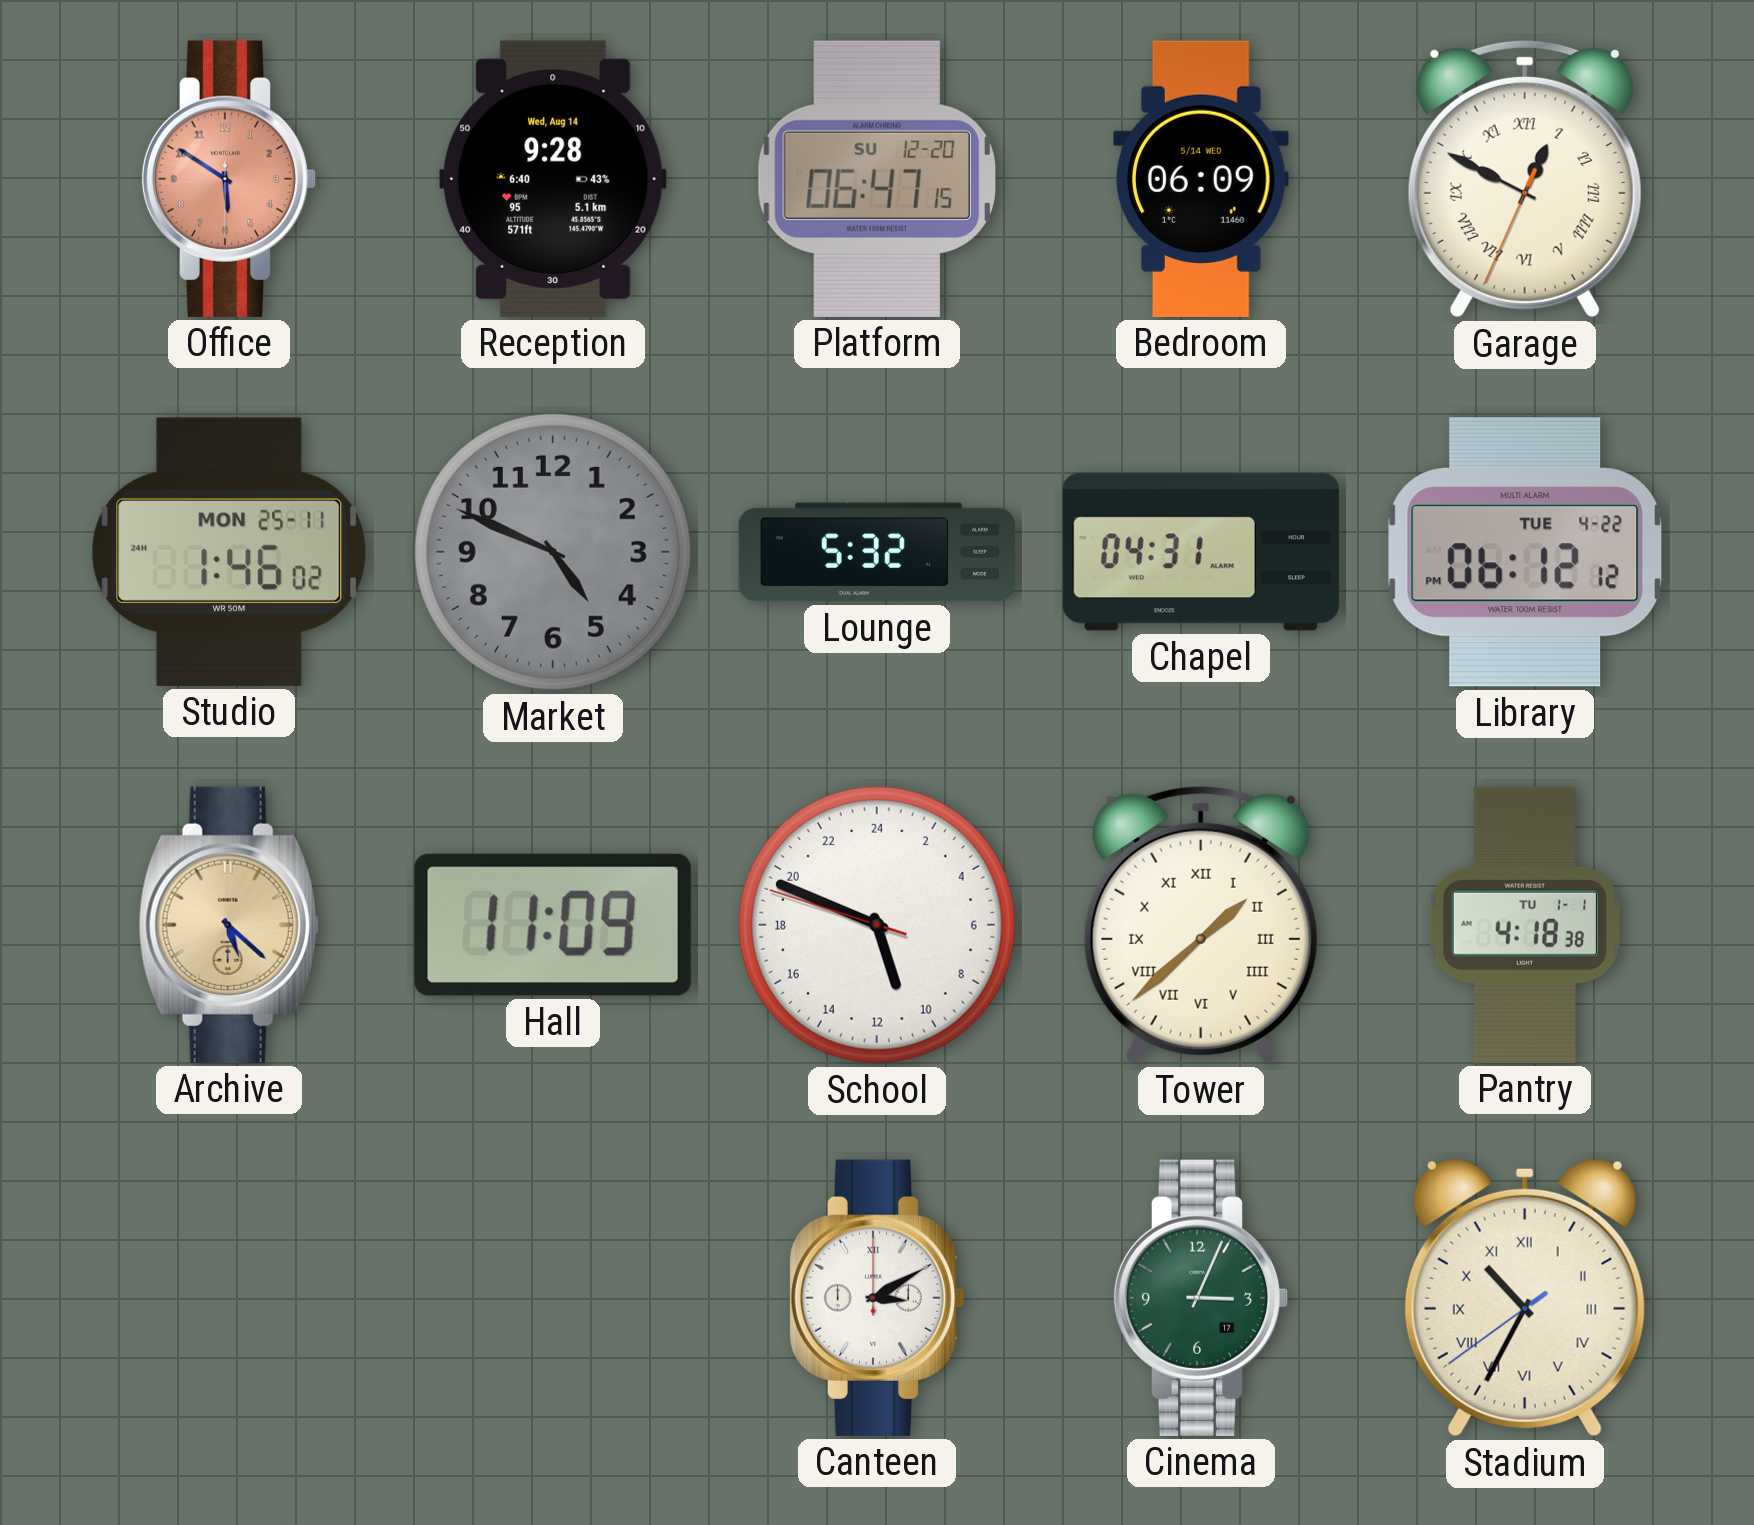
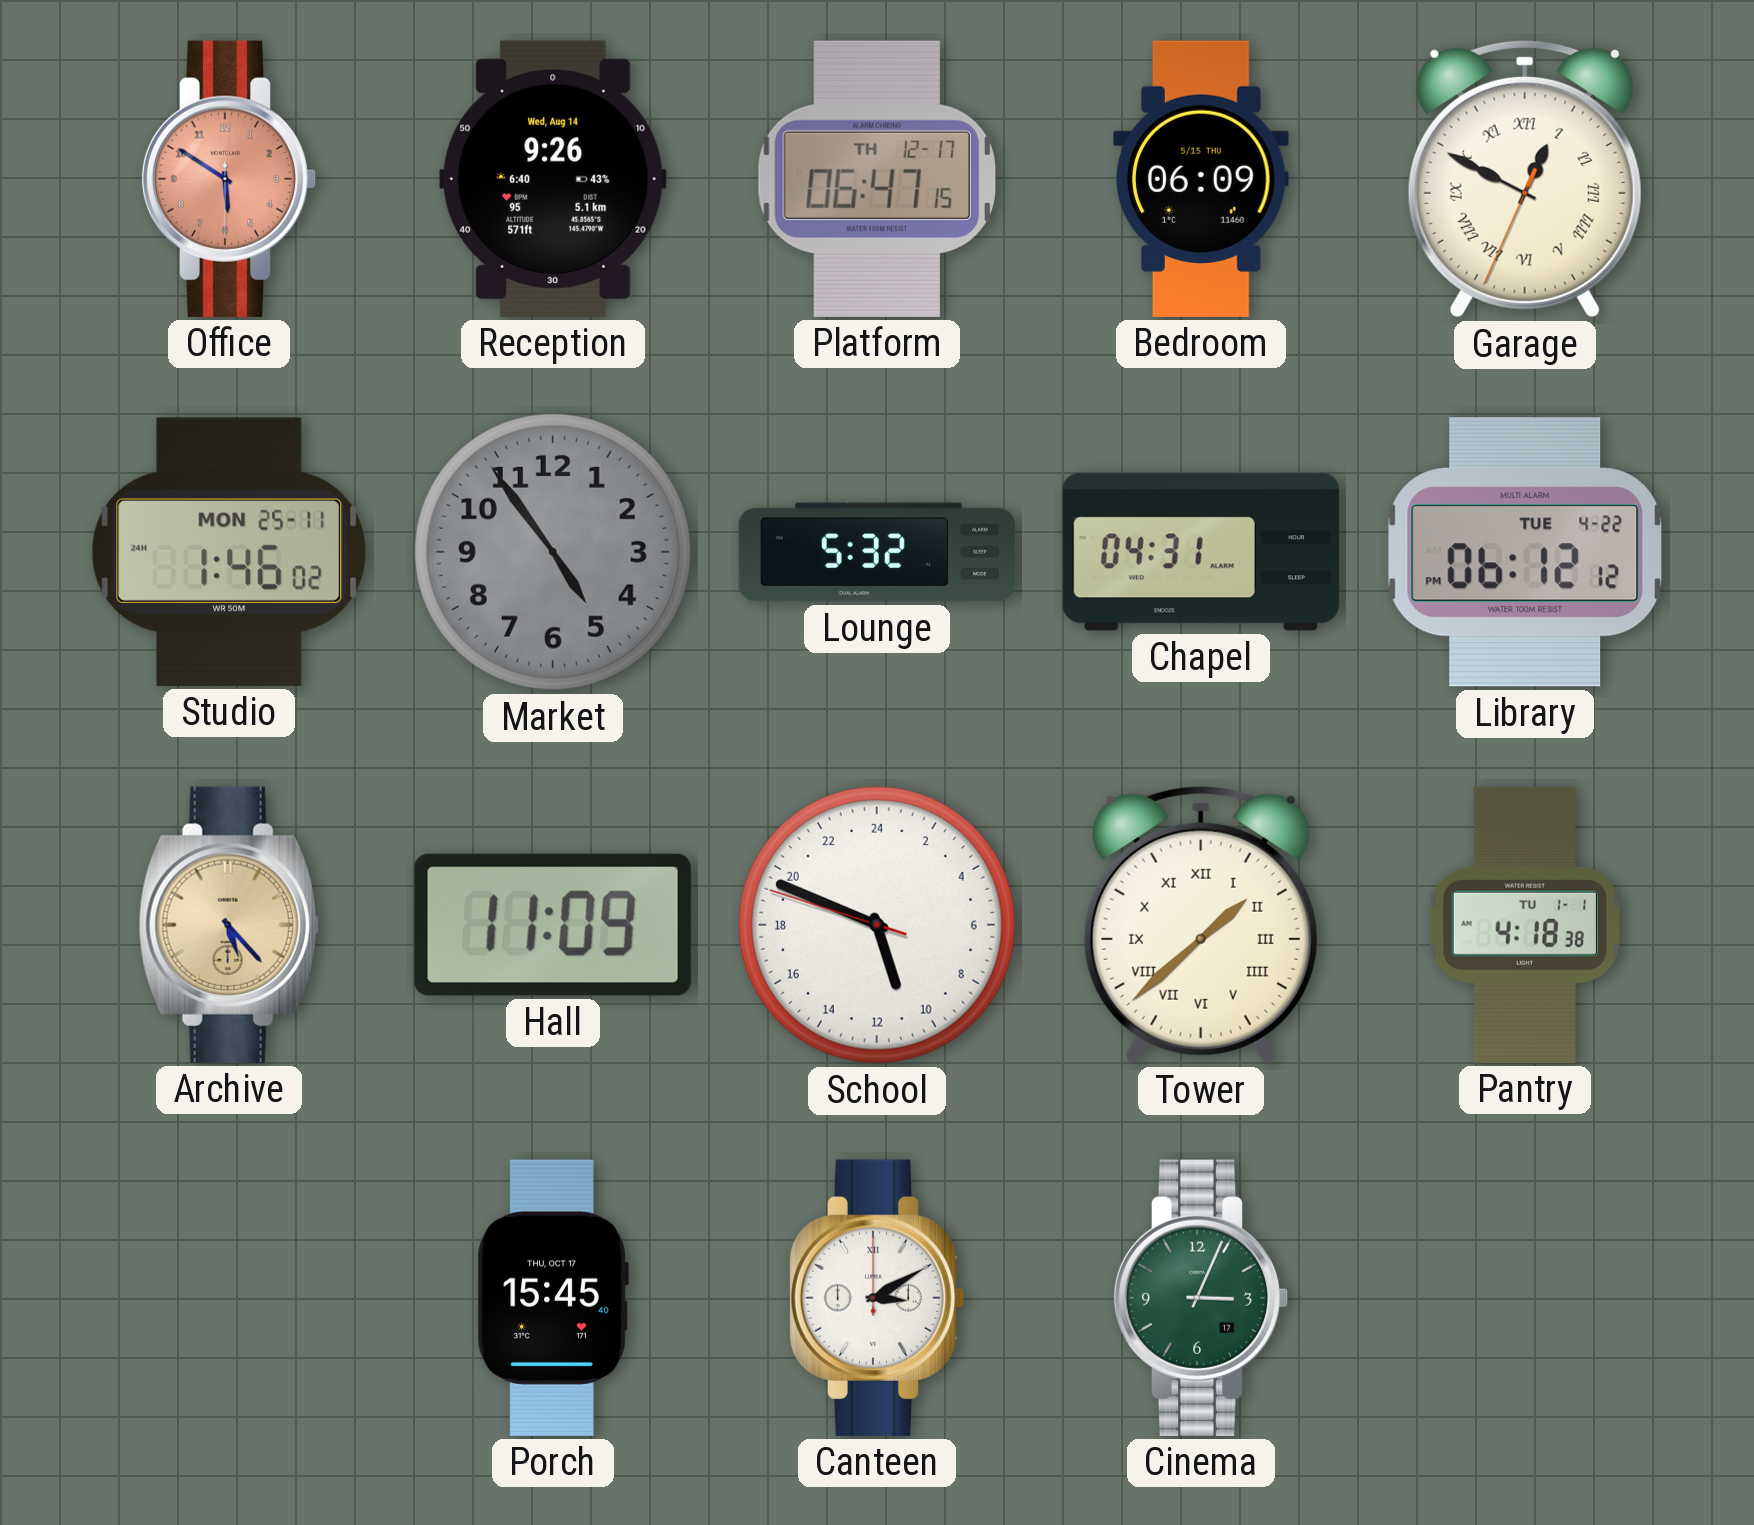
Reception: 9:28 -> 9:26 (553, 179)
Platform date: SU 12-20 -> TH 12-17 (877, 179)
Bedroom date: 5/14 WED -> 5/15 THU (1202, 179)
Market: 4:49 -> 4:54 (553, 552)
Archive: 5:22 -> 5:23 (229, 925)
Porch: none -> 15:45 (553, 1298)
Stadium: 10:34 -> none (1525, 1298)
